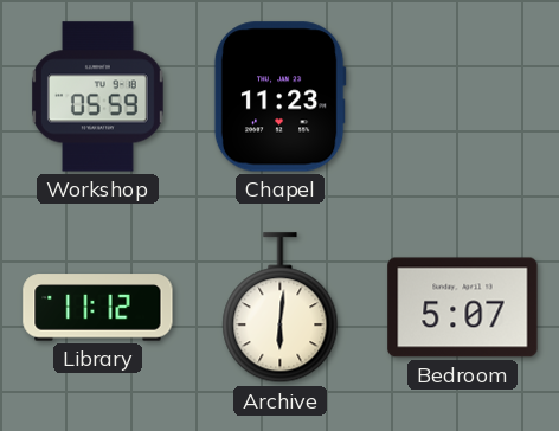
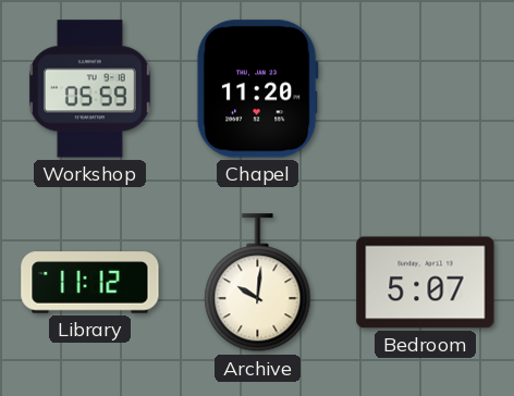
Chapel: 11:23 -> 11:20 (257, 89)
Archive: 6:01 -> 10:01 (258, 283)
